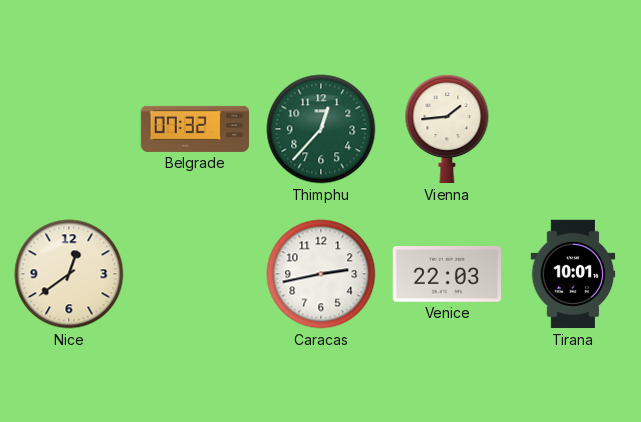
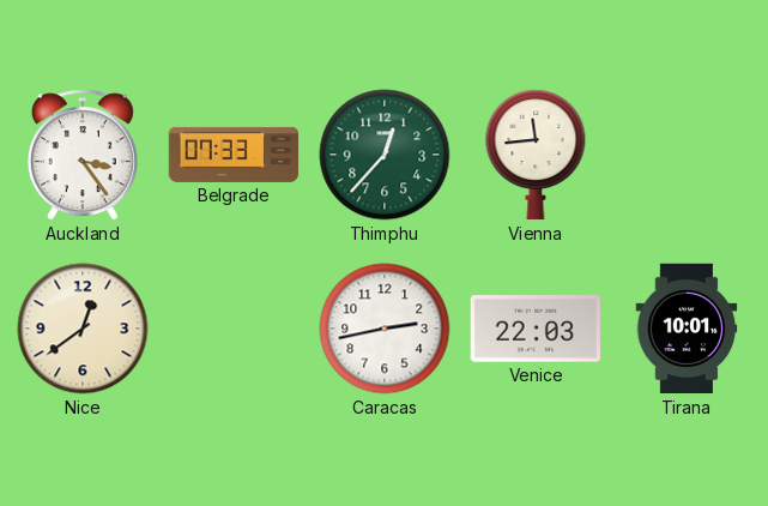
Auckland: none -> 3:24 (83, 155)
Belgrade: 07:32 -> 07:33 (234, 155)
Vienna: 1:44 -> 11:44 (536, 155)
